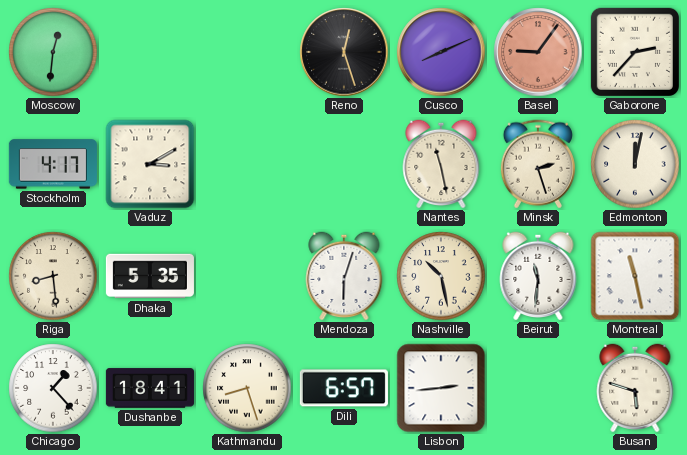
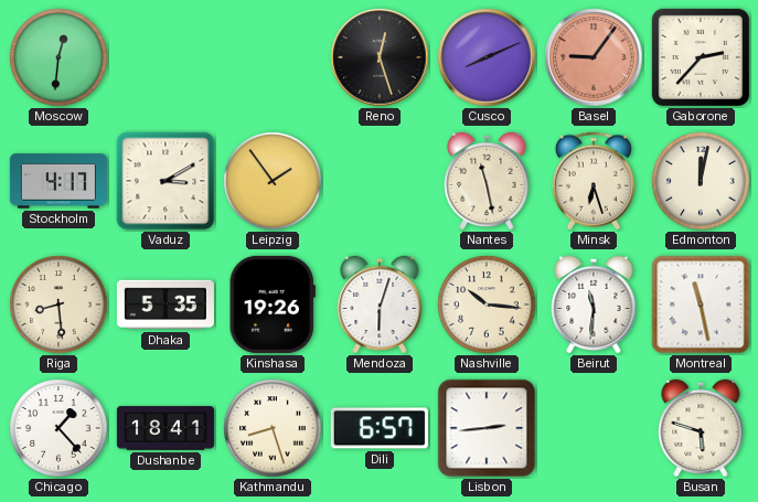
Leipzig: none -> 1:54 (273, 181)
Minsk: 2:27 -> 6:27 (594, 181)
Kinshasa: none -> 19:26 (273, 305)
Nashville: 10:28 -> 10:16 (487, 305)
